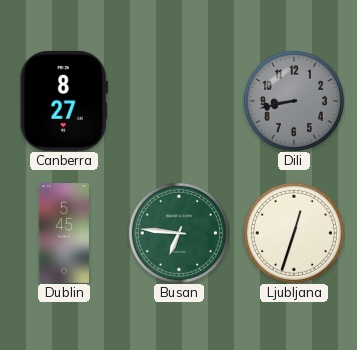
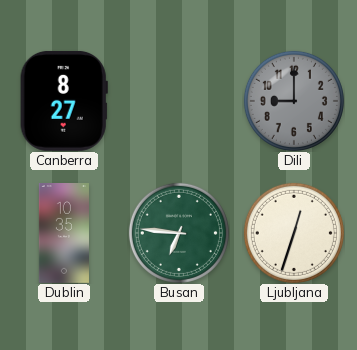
Dili: 8:43 -> 9:00 (294, 101)
Dublin: 5:45 -> 10:35 (64, 234)
